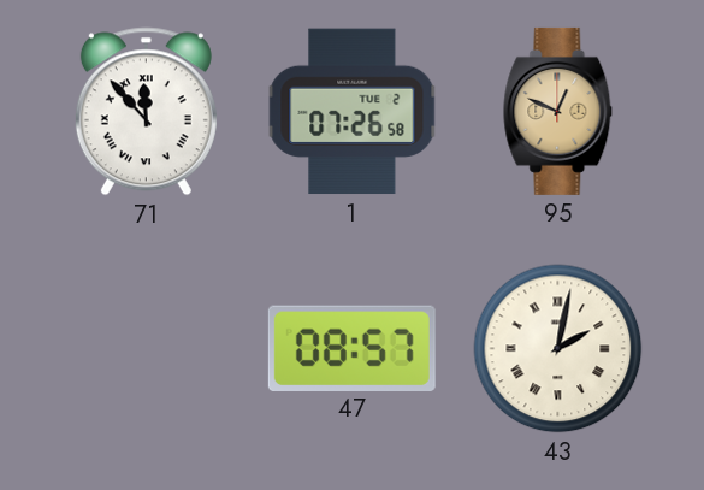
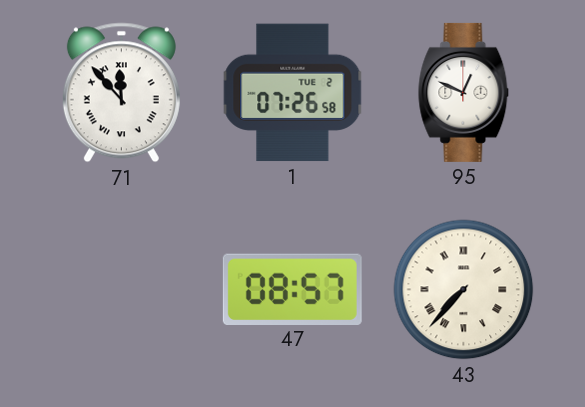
95 dial: champagne -> white (464, 92)
43: 2:02 -> 7:37 (464, 290)
